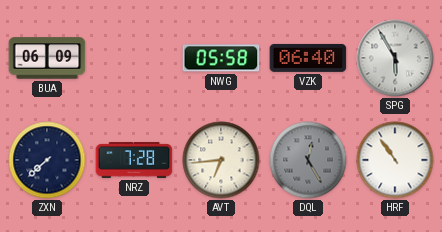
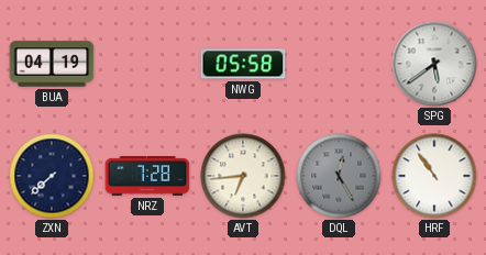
BUA: 06:09 -> 04:19 (52, 64)
VZK: 06:40 -> none (308, 58)
SPG: 5:55 -> 5:39 (434, 64)
